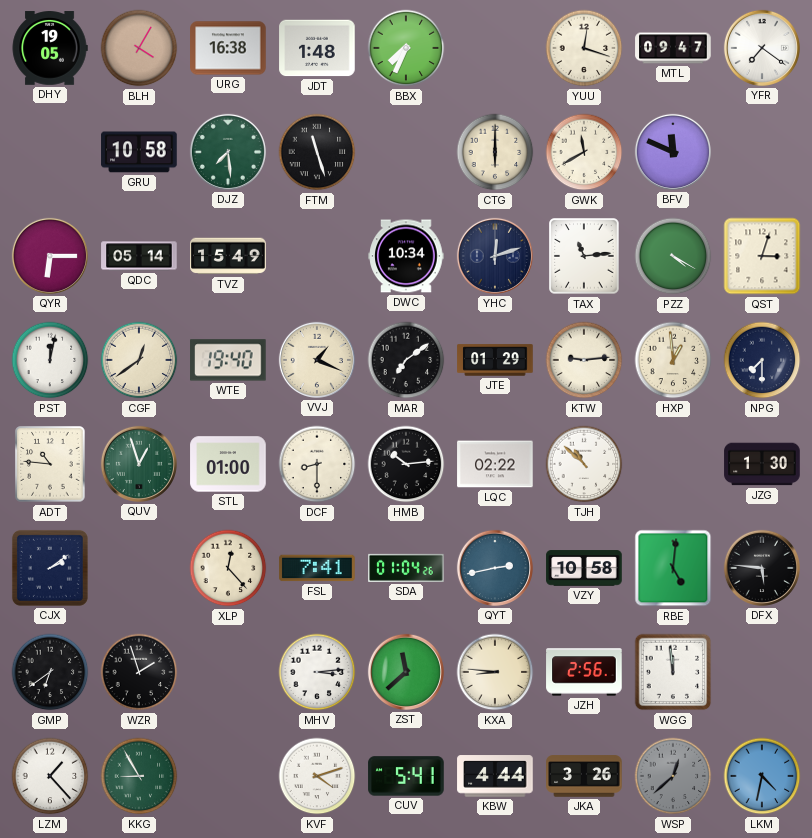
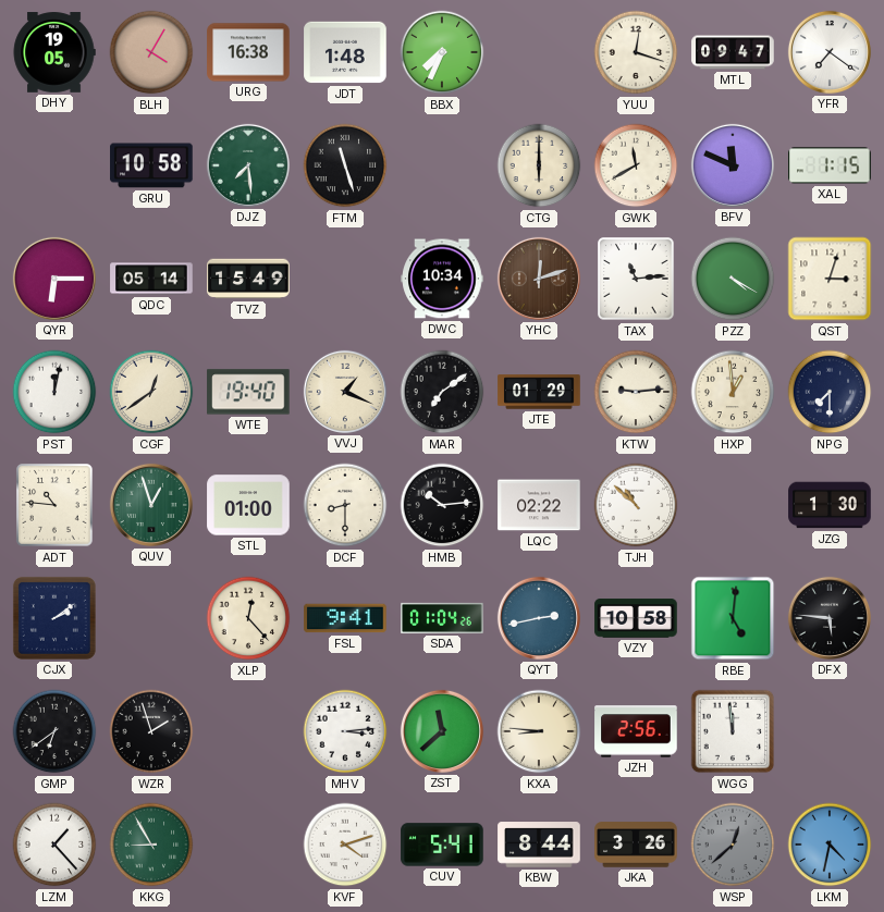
XAL: none -> 1:15 (830, 165)
YHC dial: navy -> brown (539, 279)
FSL: 7:41 -> 9:41 (345, 618)
KBW: 4:44 -> 8:44 (539, 845)
